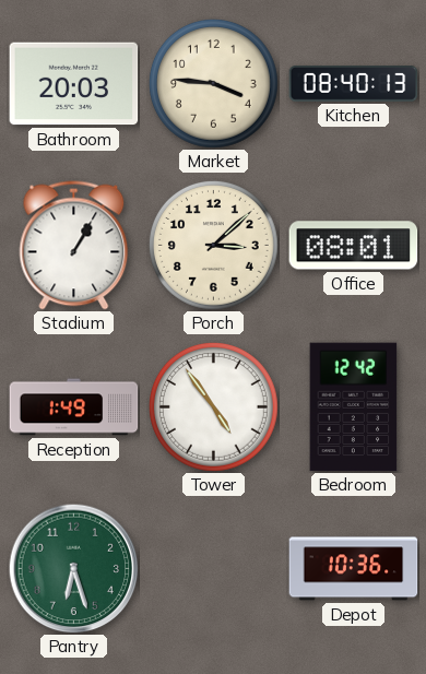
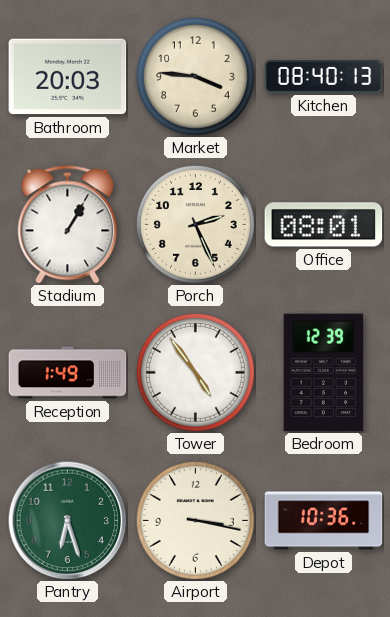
Porch: 3:08 -> 2:26 (196, 225)
Bedroom: 12:42 -> 12:39 (324, 373)
Airport: none -> 3:17 (196, 521)
